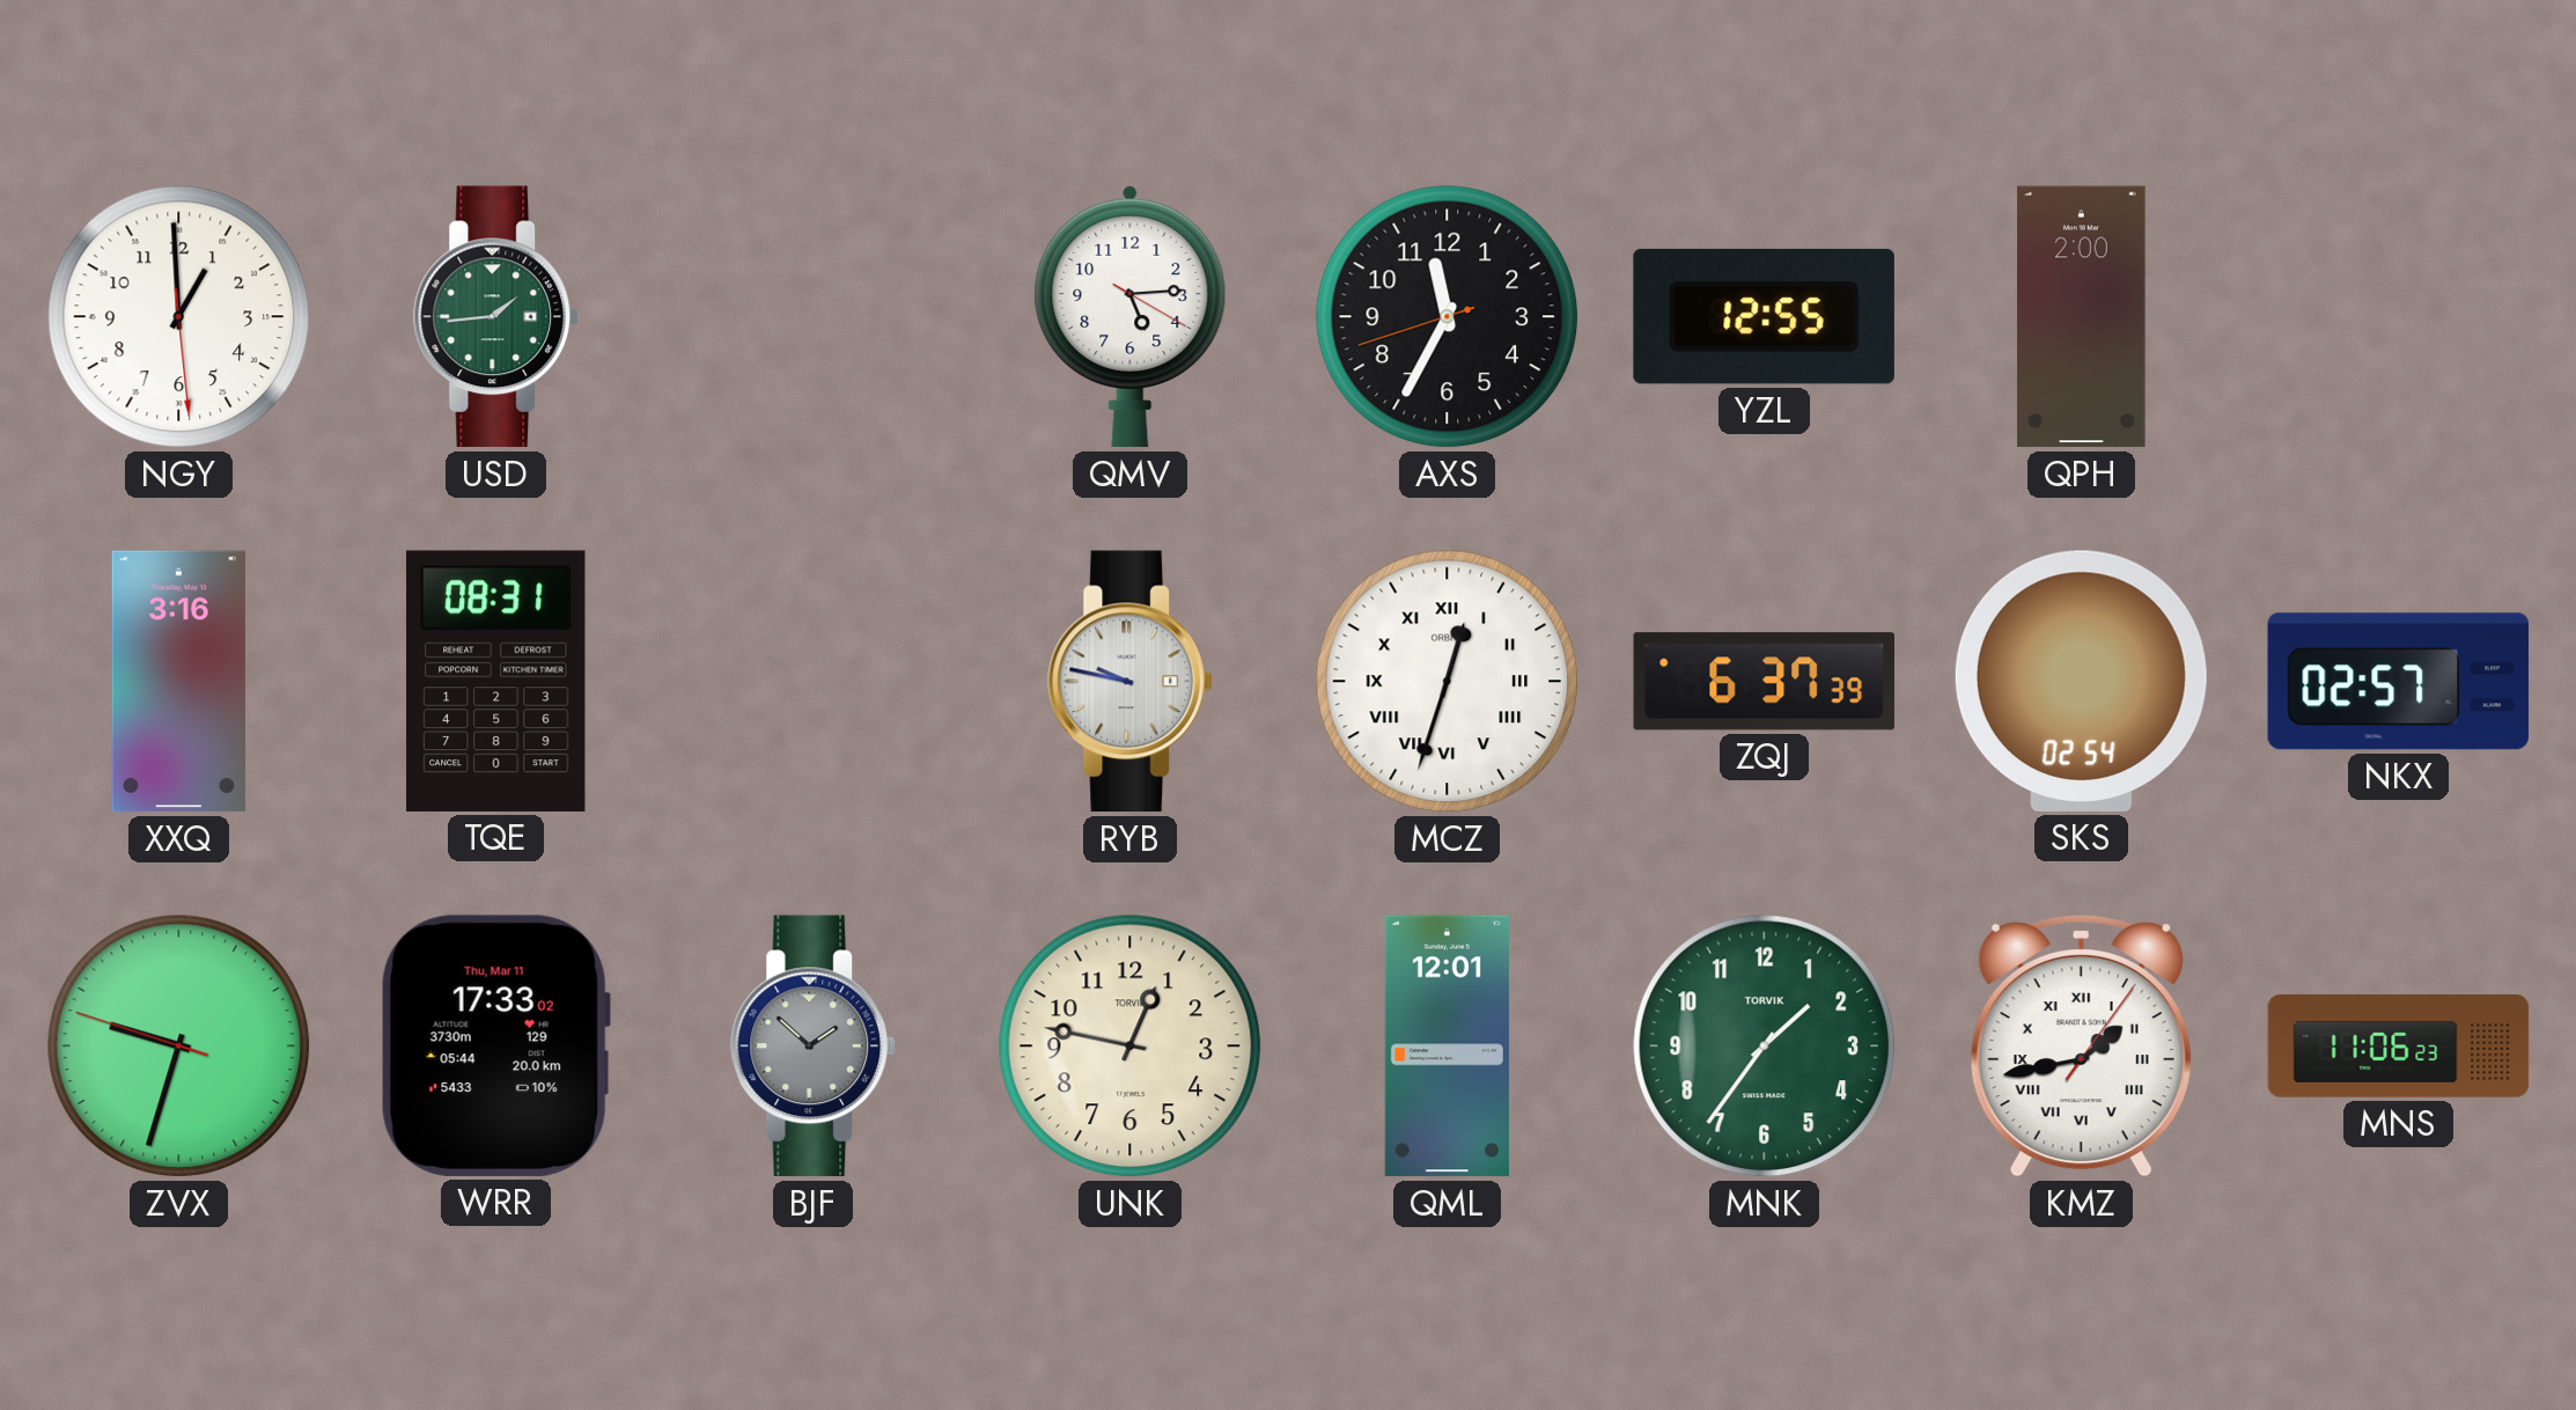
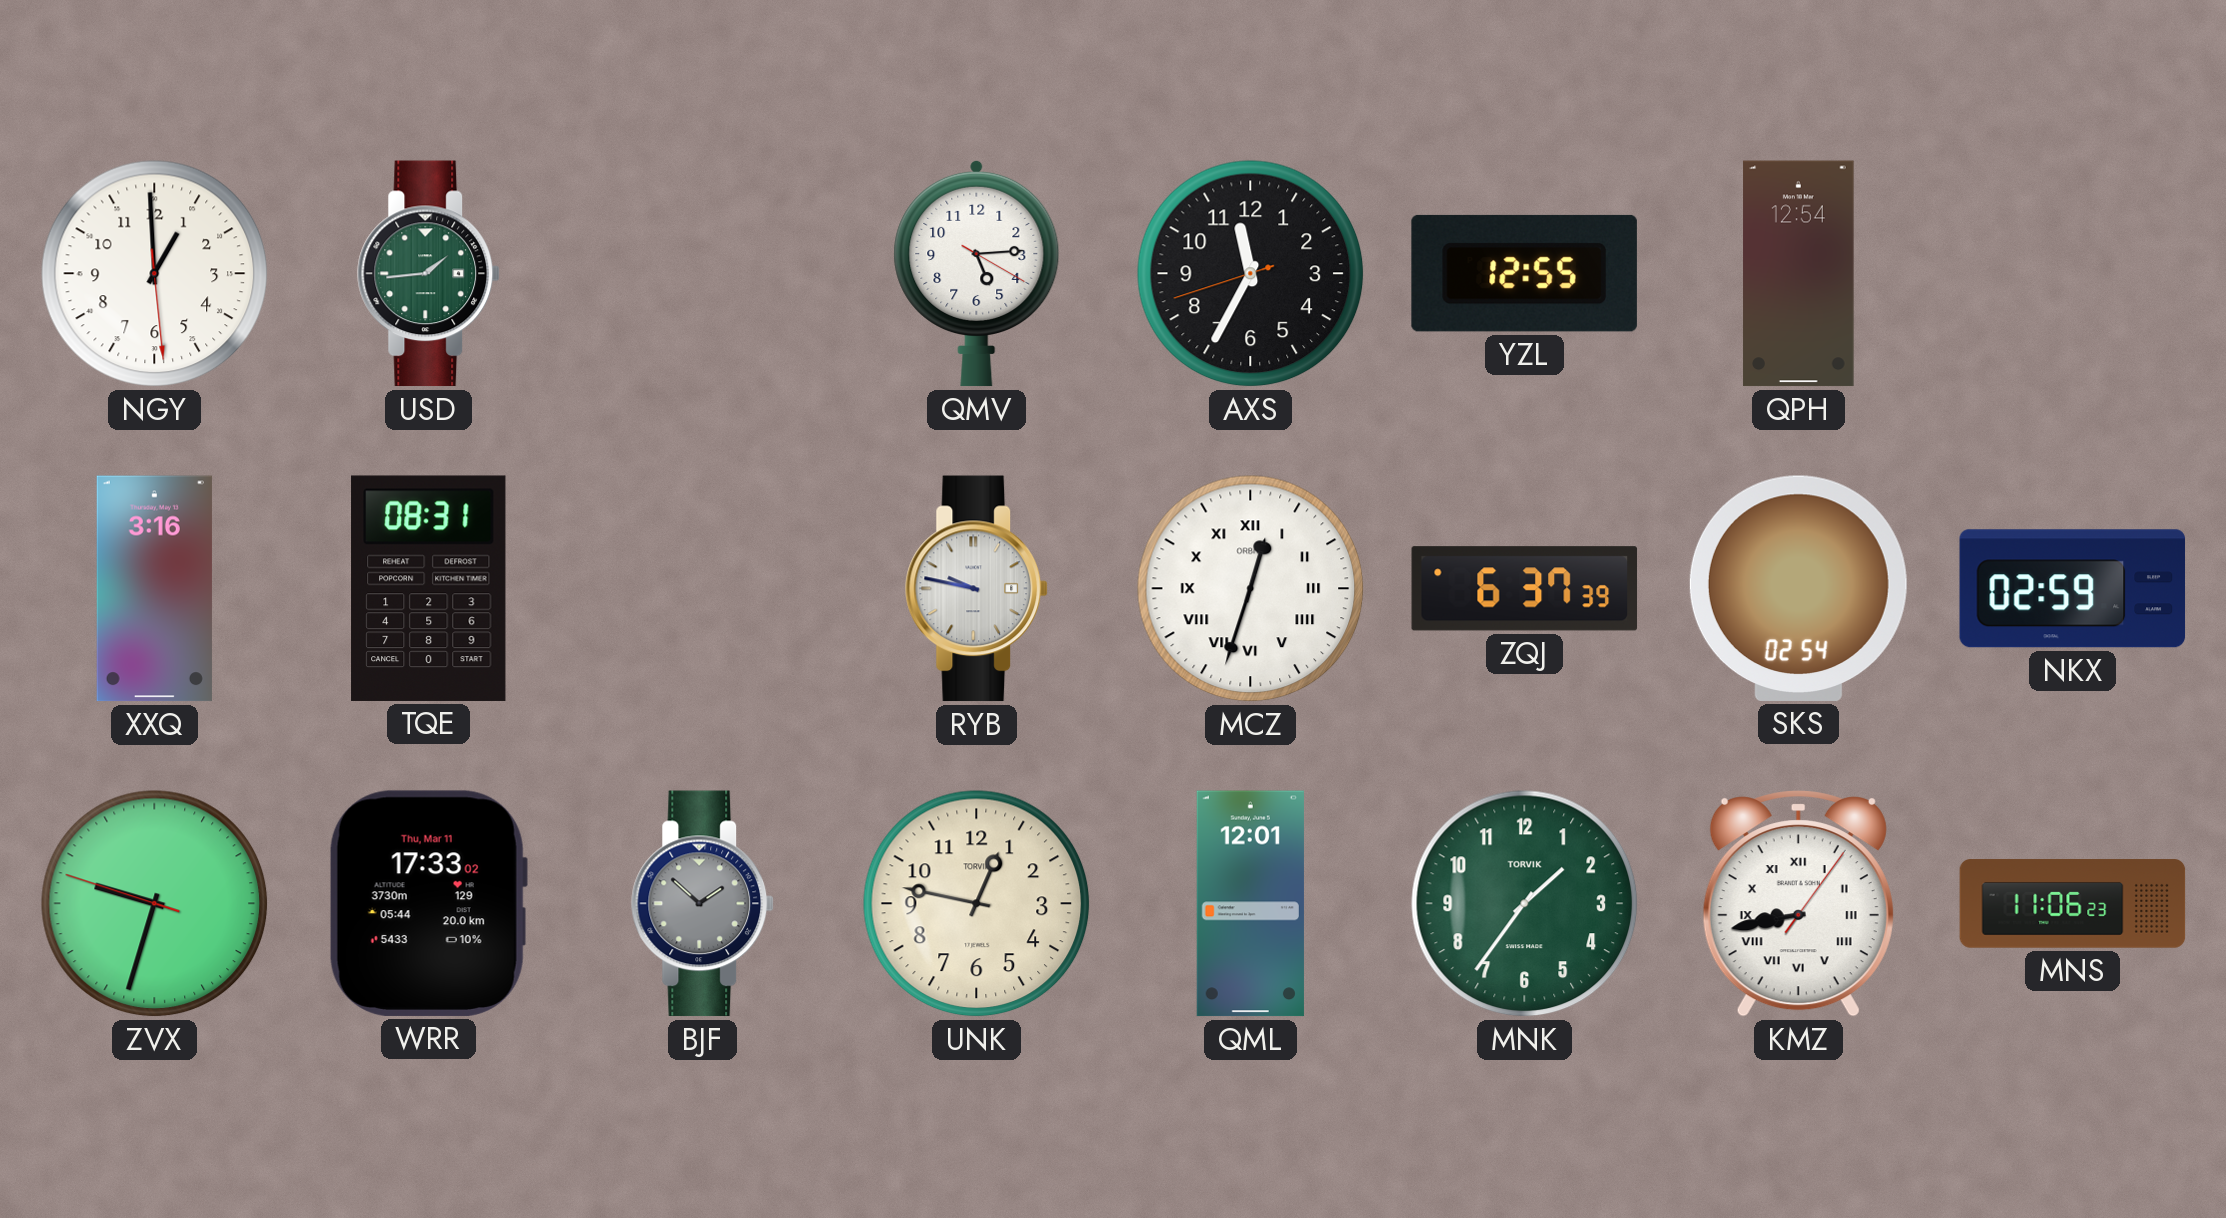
QPH: 2:00 -> 12:54 (1799, 274)
NKX: 02:57 -> 02:59 (2073, 589)
KMZ: 1:43 -> 8:43 (1798, 904)
